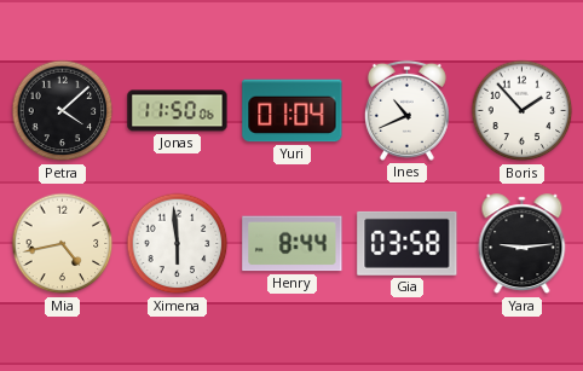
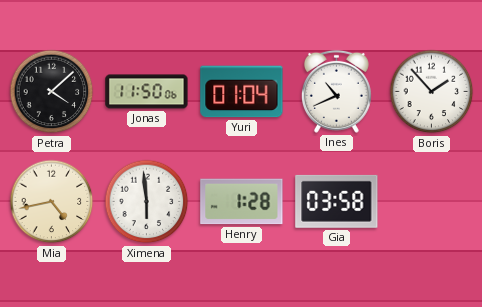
Henry: 8:44 -> 1:28 (242, 202)
Yara: 9:14 -> none (523, 244)
